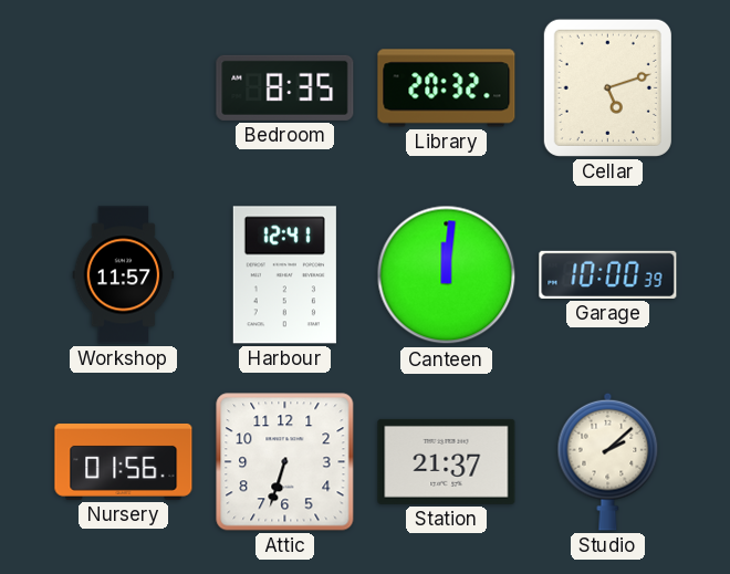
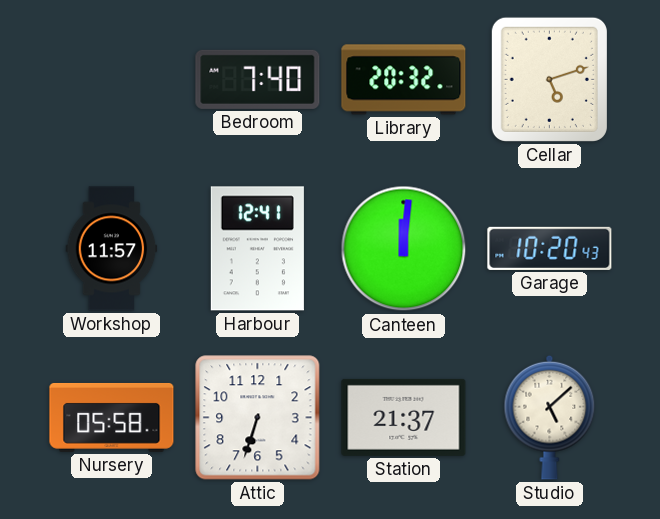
Bedroom: 8:35 -> 7:40 (258, 79)
Garage: 10:00 -> 10:20 (550, 248)
Nursery: 01:56 -> 05:58 (112, 417)
Studio: 2:08 -> 5:08 (550, 417)
